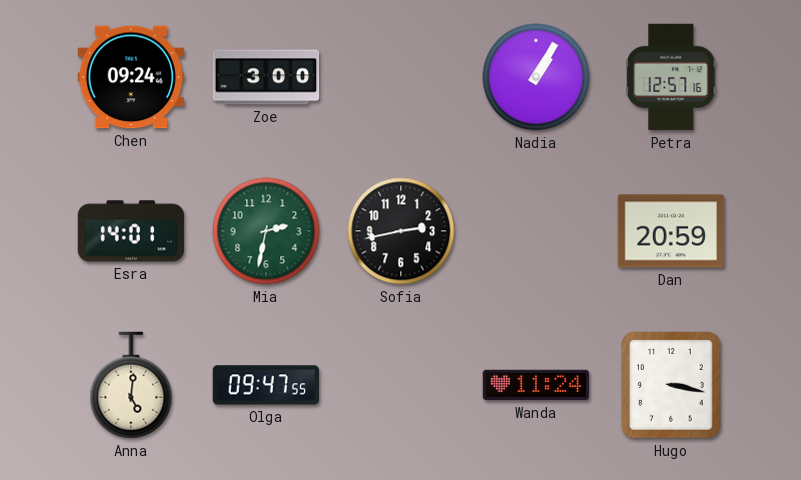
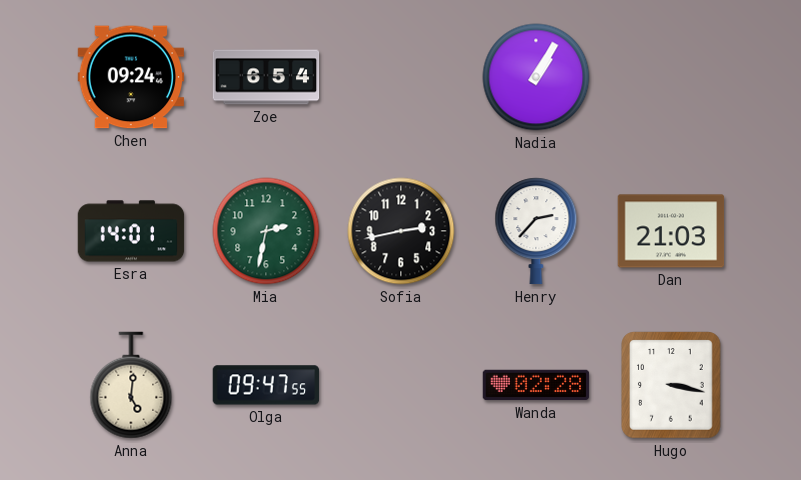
Zoe: 3:00 -> 6:54 (266, 77)
Petra: 12:57 -> none (671, 77)
Henry: none -> 2:37 (536, 231)
Dan: 20:59 -> 21:03 (671, 231)
Wanda: 11:24 -> 02:28 (536, 385)
